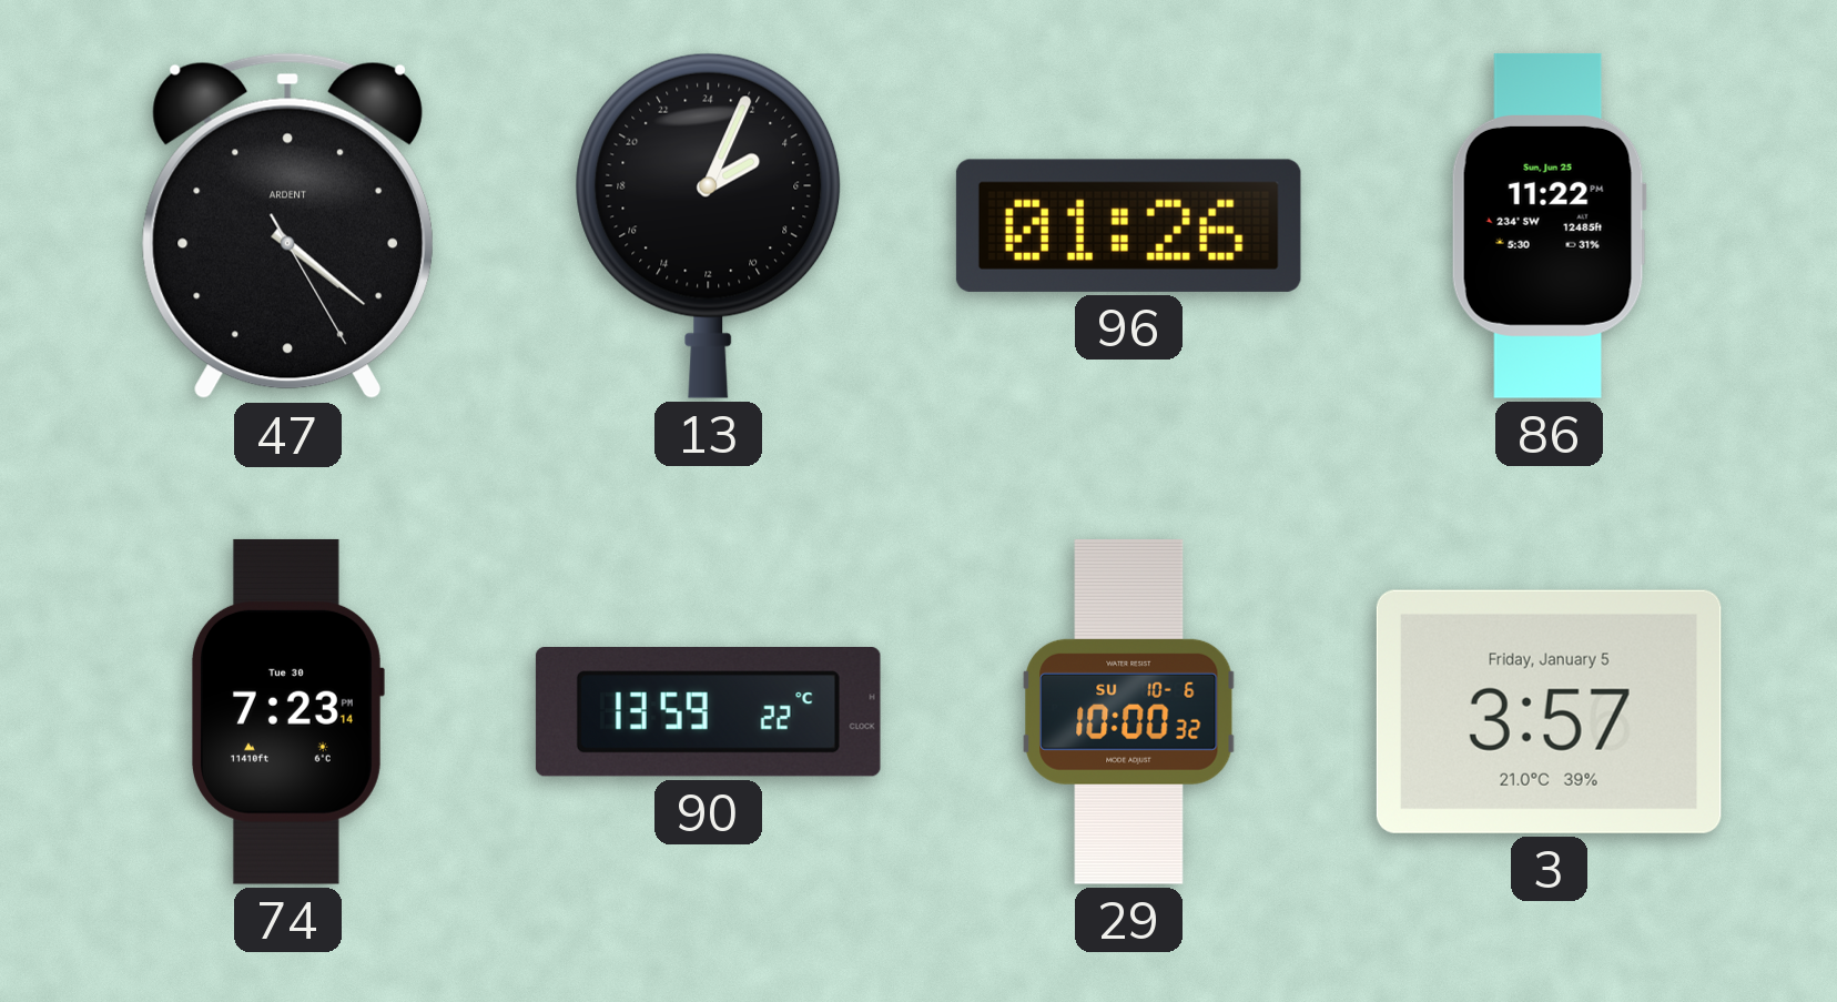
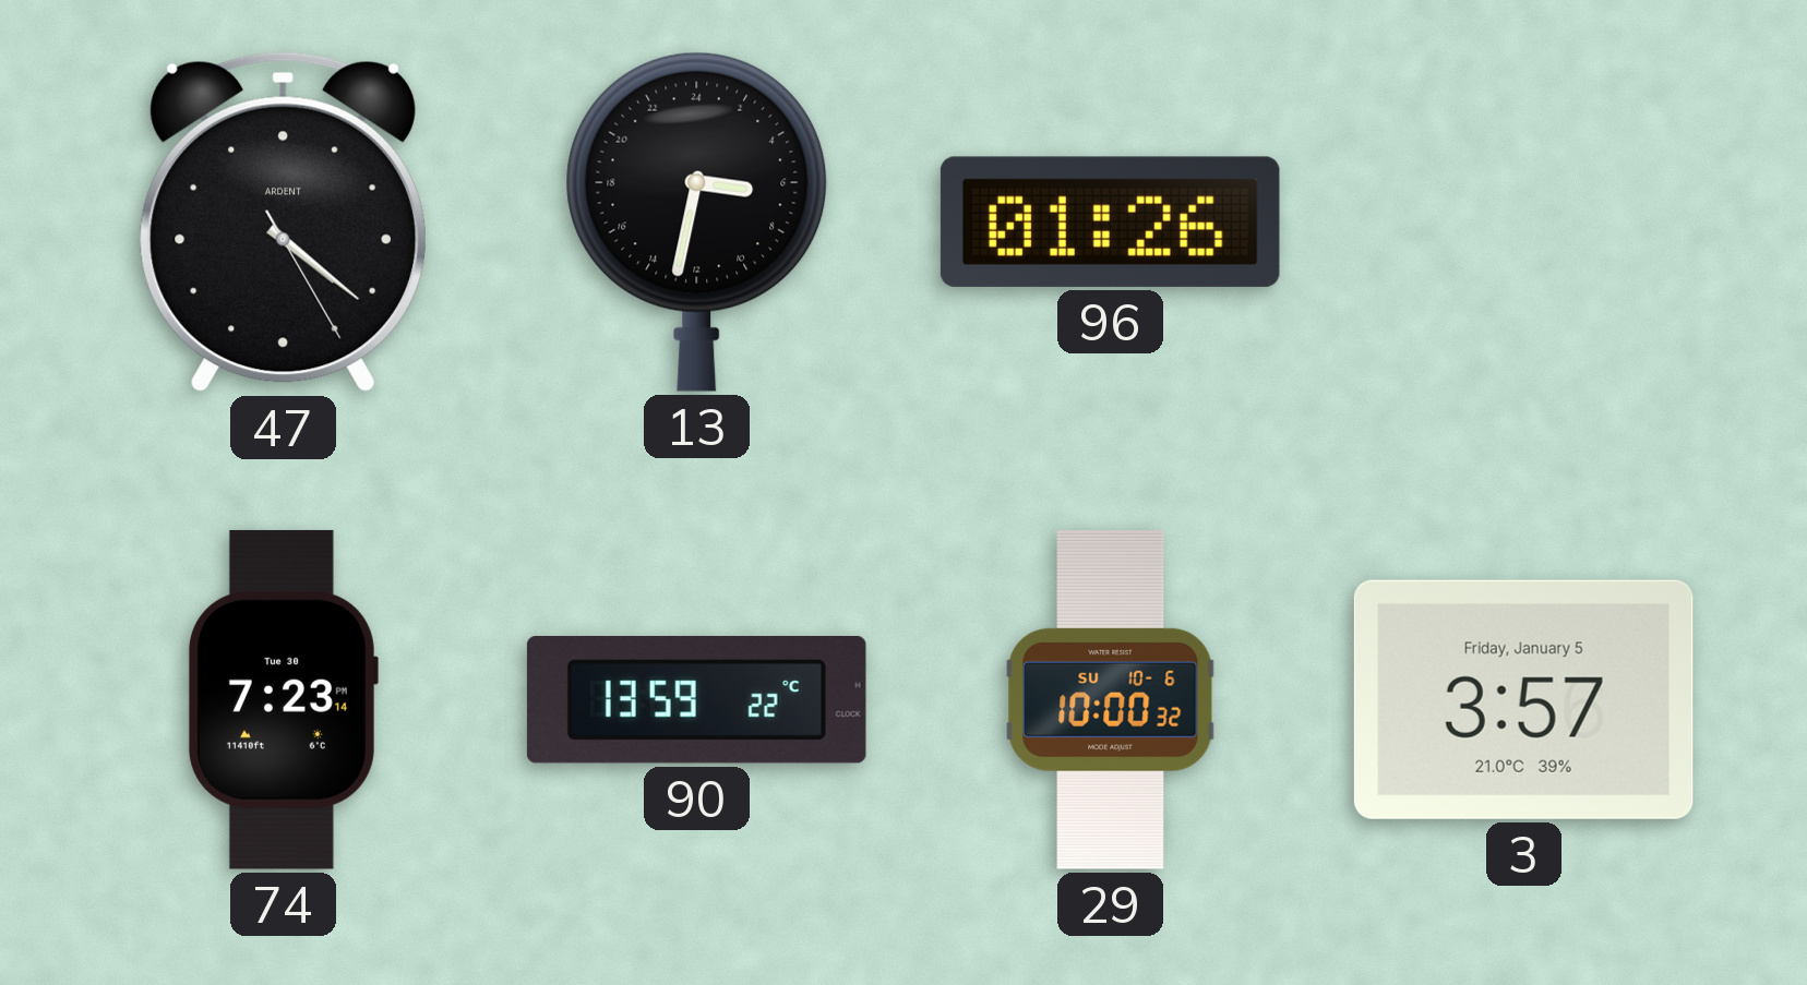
13: 4:04 -> 6:32 (697, 221)
86: 11:22 -> none (1549, 225)
